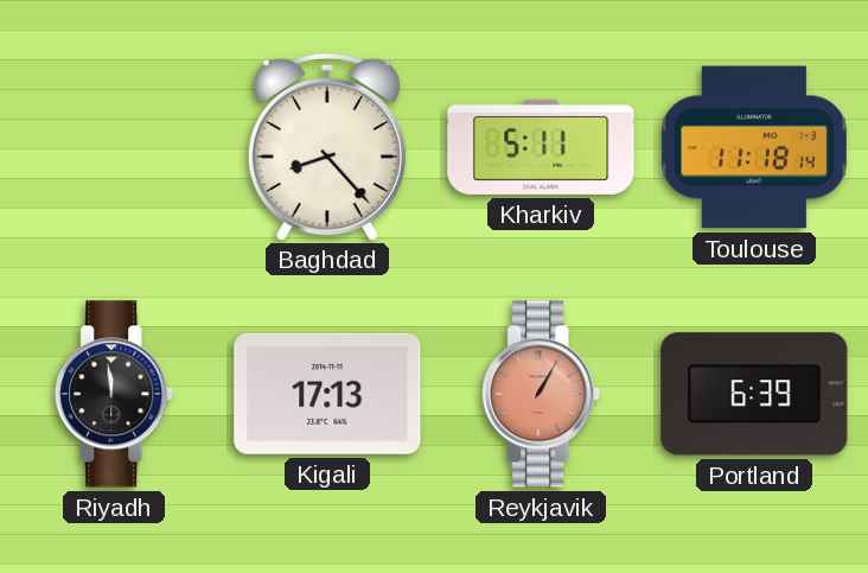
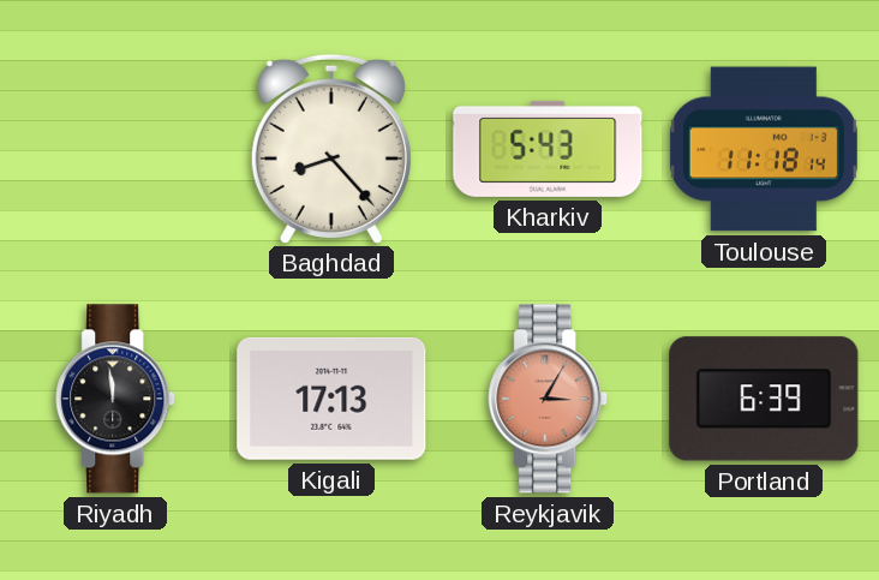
Kharkiv: 5:11 -> 5:43 (548, 149)
Reykjavik: 1:05 -> 3:05 (549, 399)
